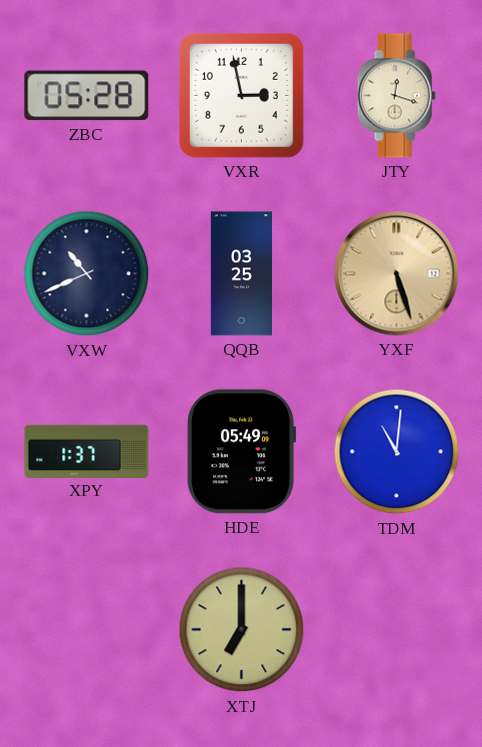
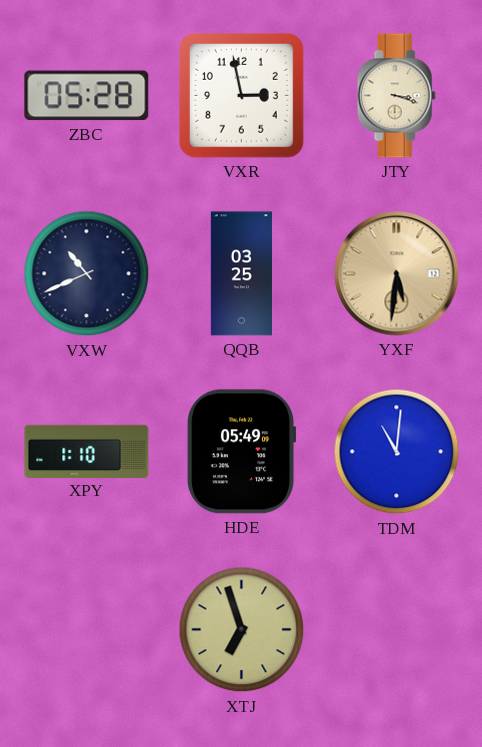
JTY: 12:18 -> 3:18 (396, 96)
YXF: 5:27 -> 5:31 (397, 274)
XPY: 1:37 -> 1:10 (87, 451)
XTJ: 7:00 -> 6:57 (242, 630)
